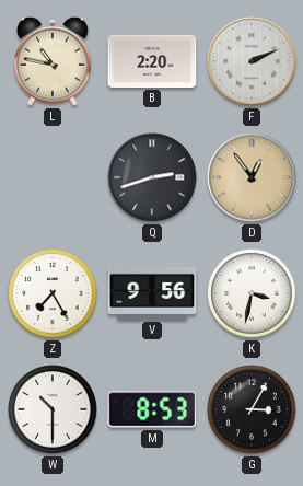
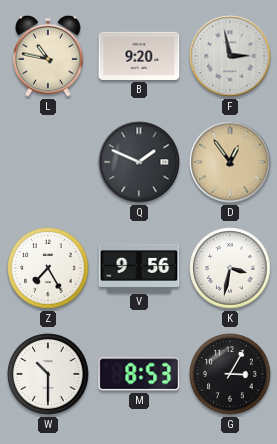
B: 2:20 -> 9:20 (139, 56)
F: 2:11 -> 2:58 (230, 56)
Q: 2:42 -> 1:49 (139, 162)
